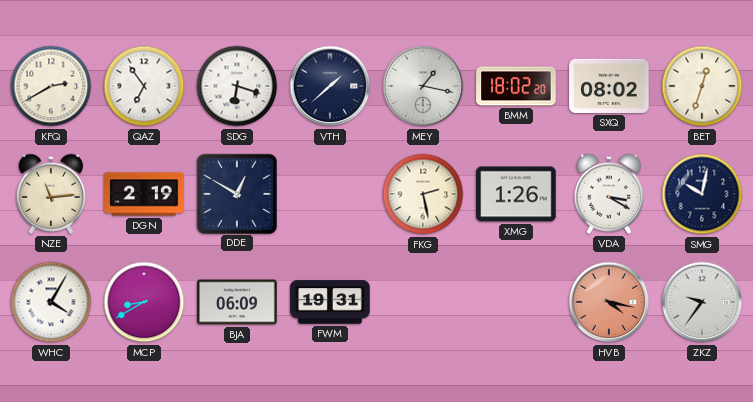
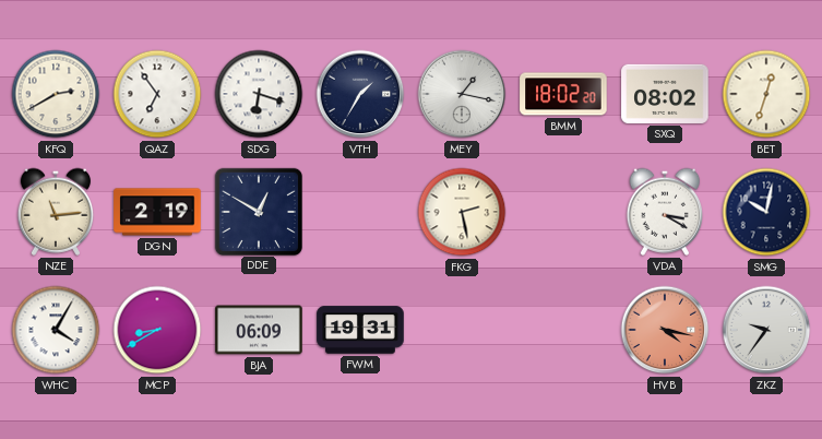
VTH: 1:38 -> 1:35 (360, 94)
XMG: 1:26 -> none (516, 194)
